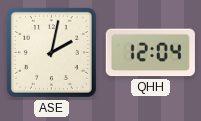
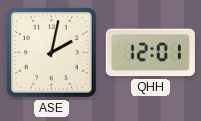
QHH: 12:04 -> 12:01 (150, 53)
